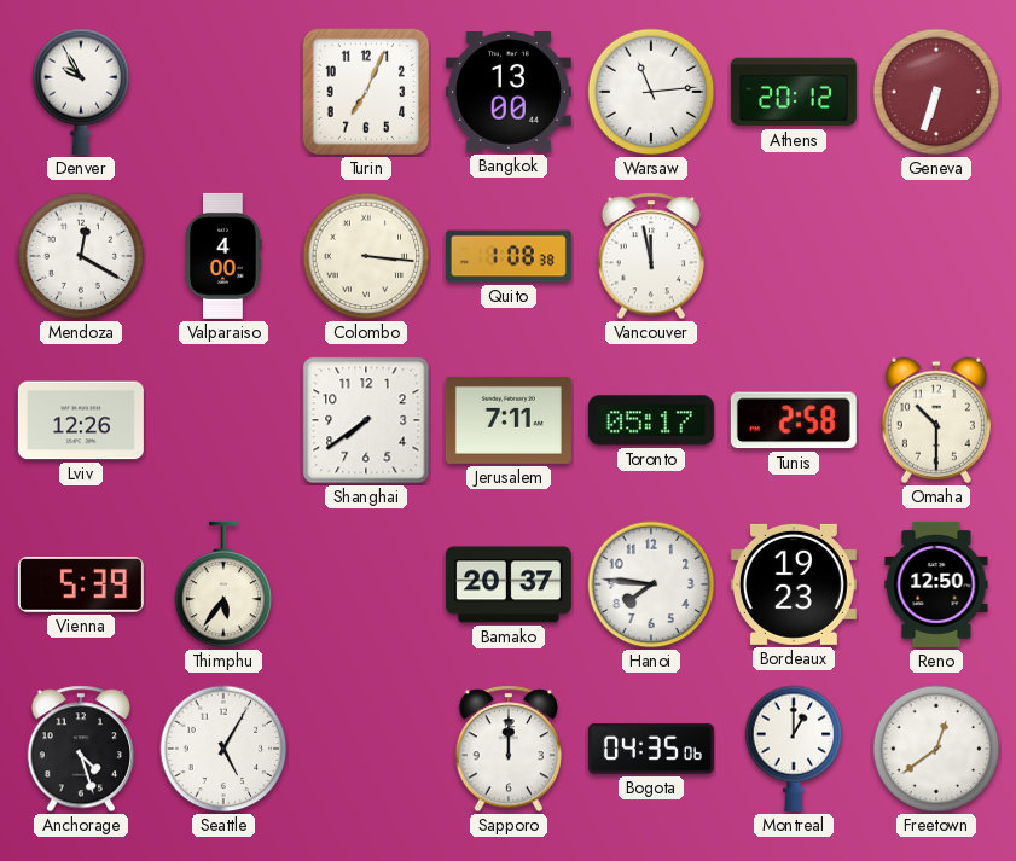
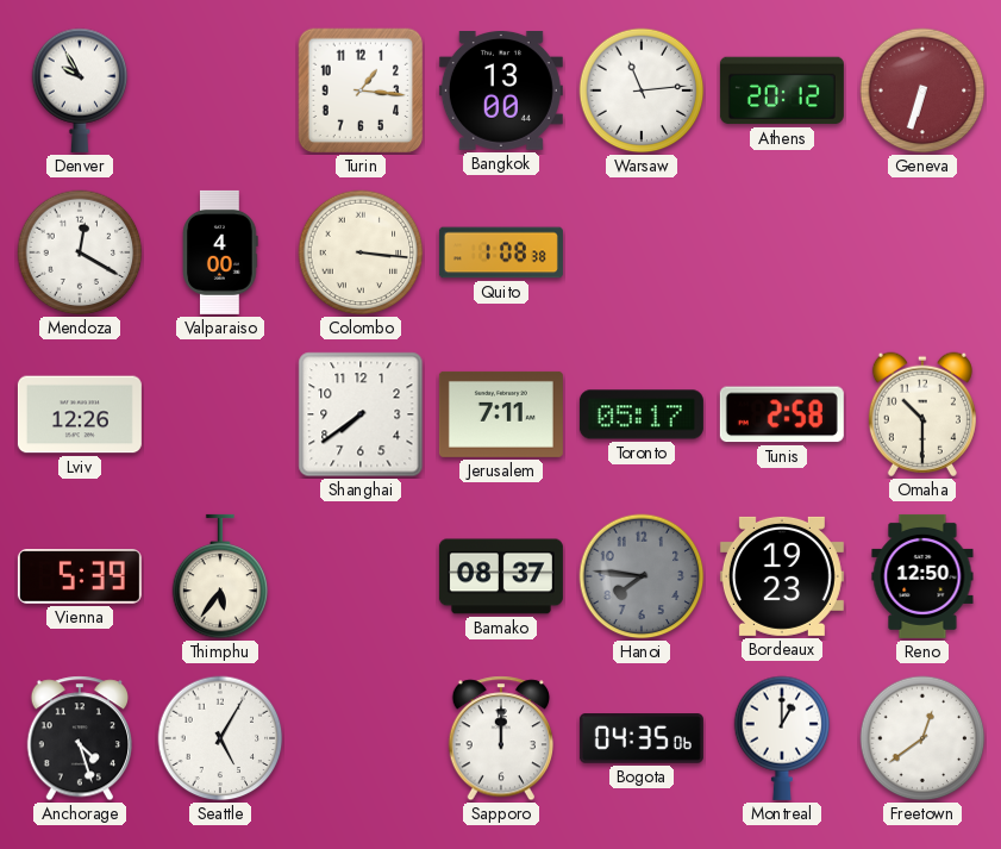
Turin: 7:04 -> 1:16 (361, 90)
Vancouver: 11:58 -> none (650, 256)
Bamako: 20:37 -> 08:37 (501, 576)
Hanoi dial: white -> grey (642, 576)
